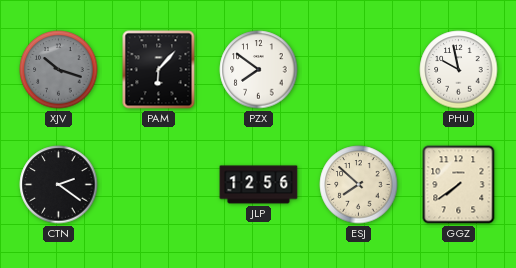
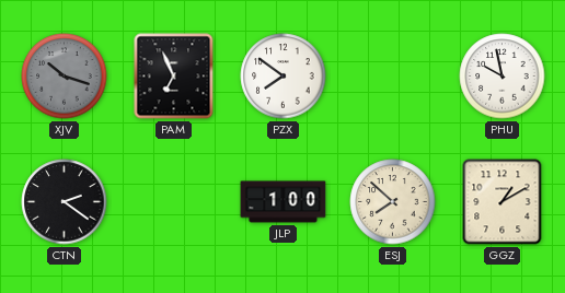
PAM: 6:07 -> 6:56 (174, 77)
JLP: 12:56 -> 1:00 (284, 202)
GGZ: 7:39 -> 1:10 (503, 202)
